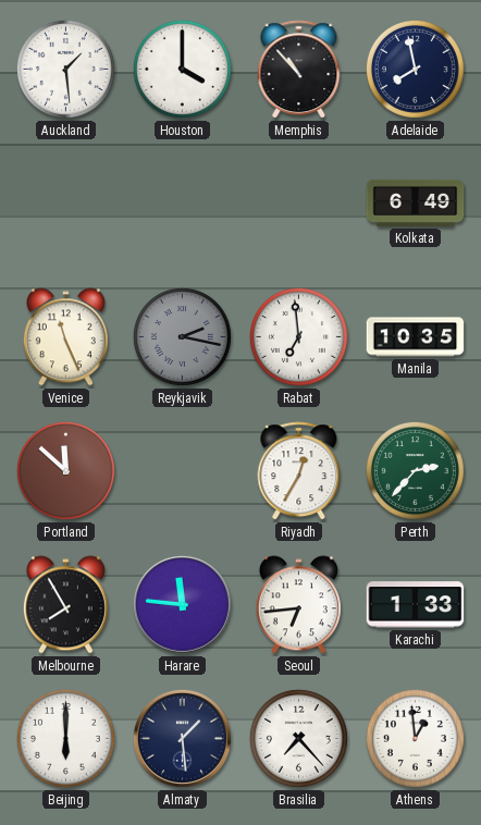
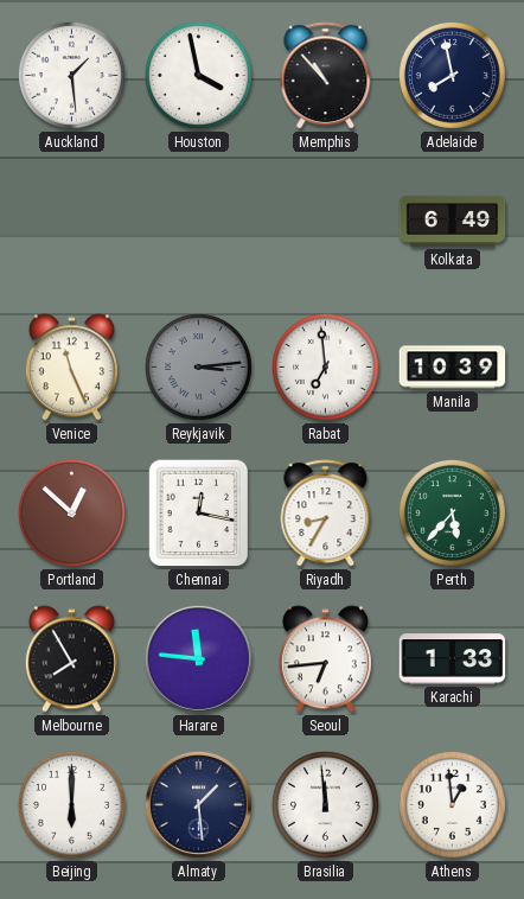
Houston: 4:00 -> 3:58 (198, 75)
Reykjavik: 2:17 -> 3:14 (198, 366)
Manila: 10:35 -> 10:39 (453, 368)
Portland: 11:52 -> 12:52 (71, 512)
Chennai: none -> 12:17 (199, 514)
Riyadh: 12:35 -> 8:35 (326, 514)
Perth: 2:37 -> 5:37 (452, 512)
Brasilia: 7:23 -> 11:59 (325, 804)
